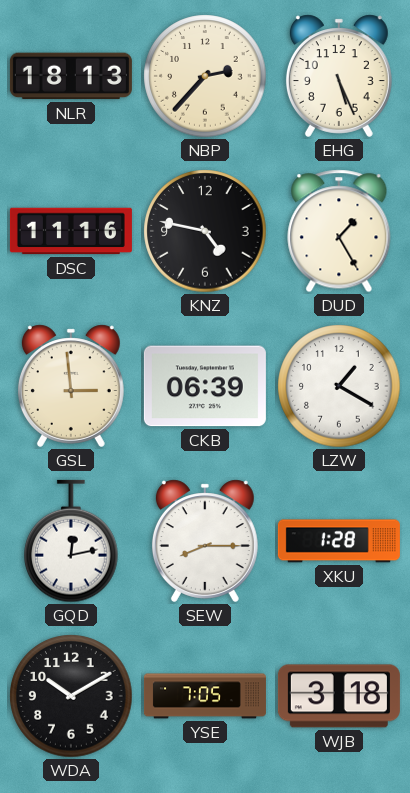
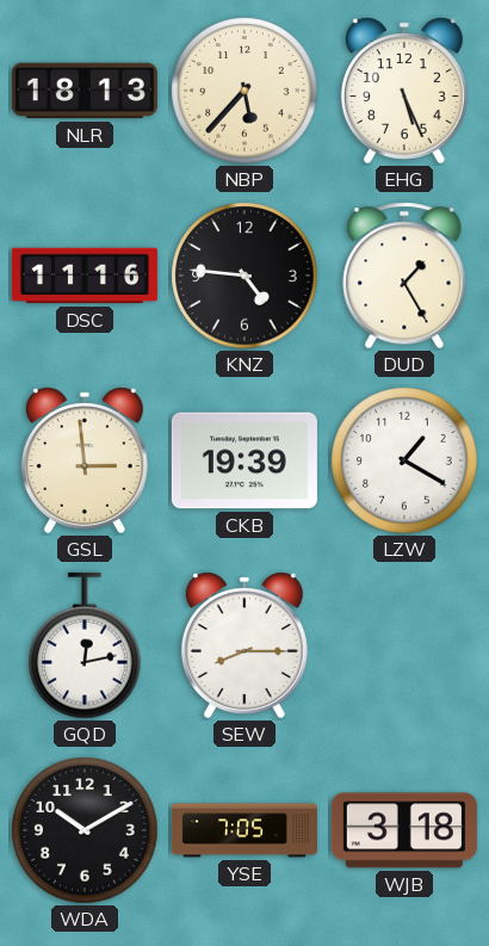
NBP: 2:37 -> 5:37 (244, 91)
KNZ: 4:47 -> 4:46 (244, 276)
CKB: 06:39 -> 19:39 (244, 460)
XKU: 1:28 -> none (339, 541)
